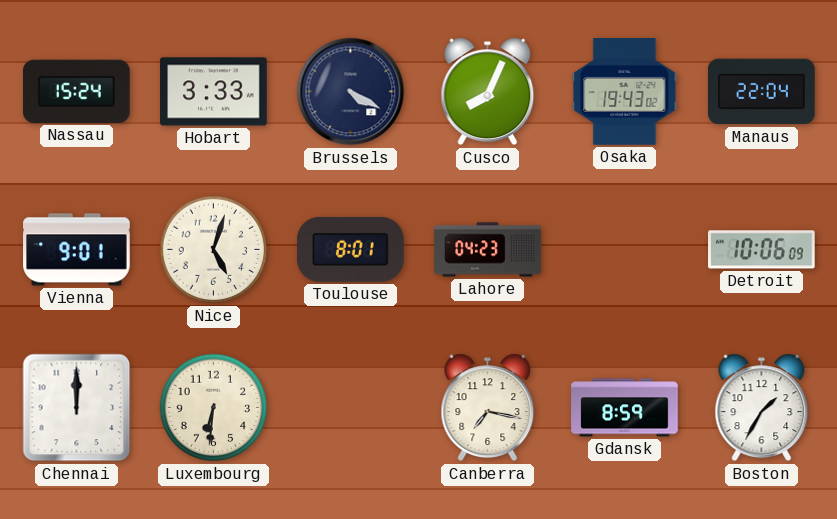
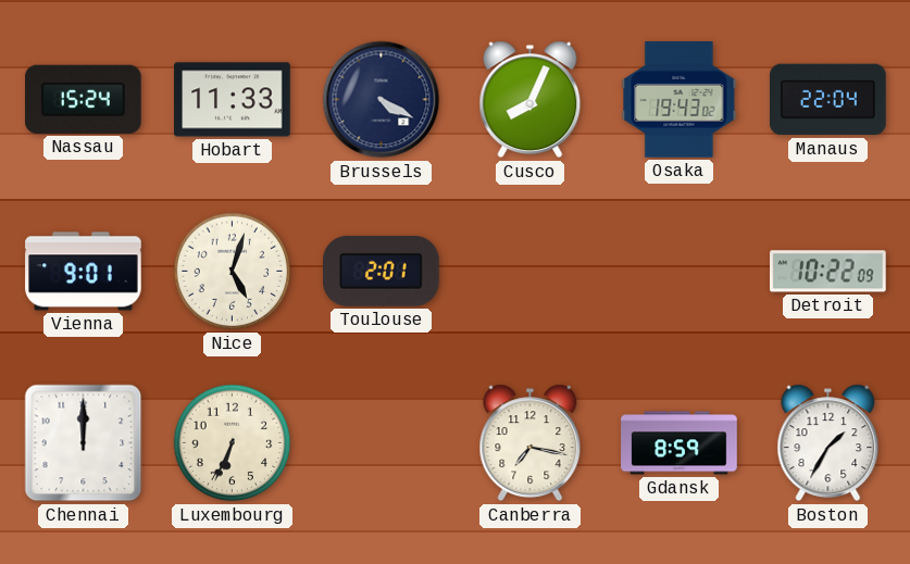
Hobart: 3:33 -> 11:33 (233, 100)
Toulouse: 8:01 -> 2:01 (382, 271)
Lahore: 04:23 -> none (488, 250)
Detroit: 10:06 -> 10:22 (828, 272)
Luxembourg: 6:31 -> 6:34 (233, 443)
